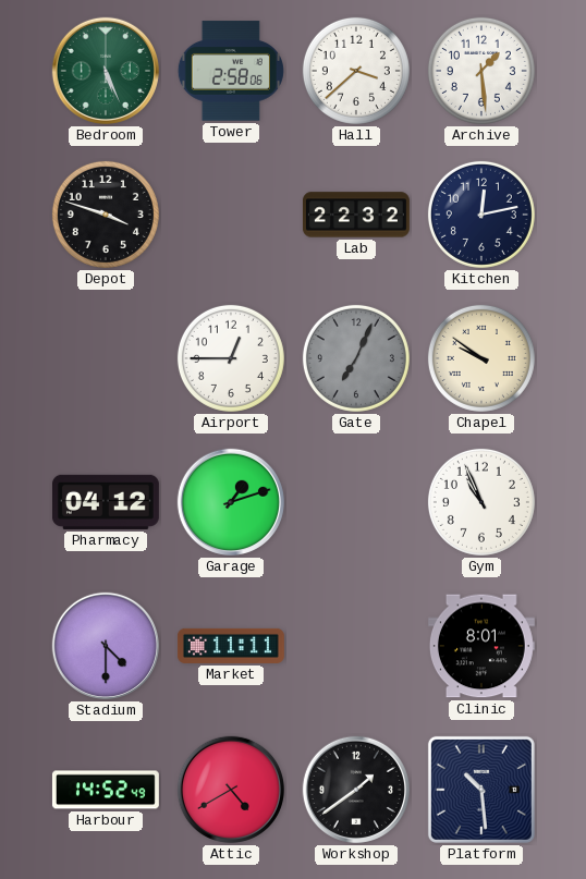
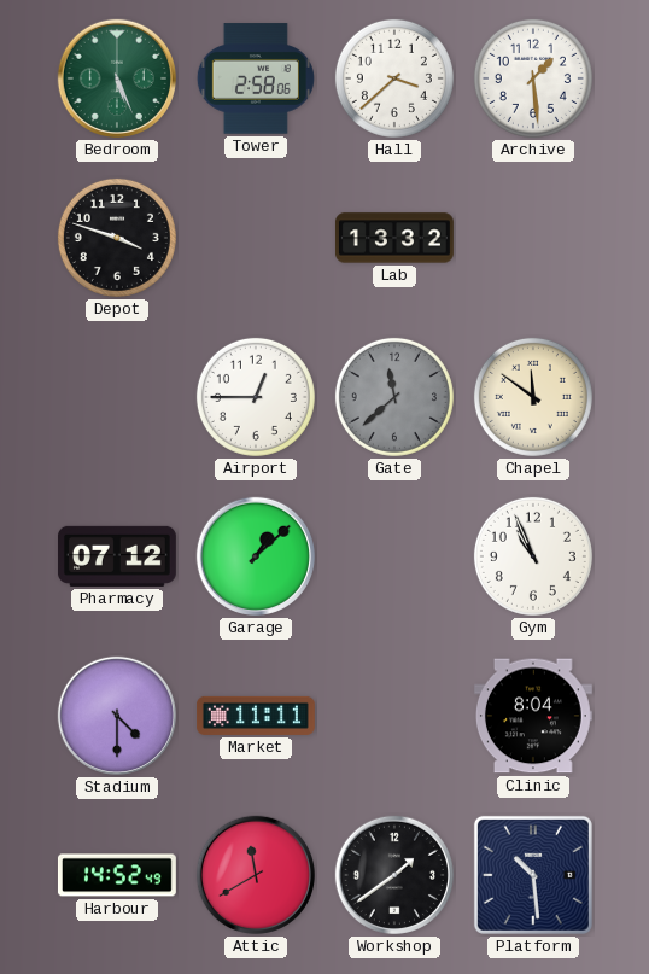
Lab: 22:32 -> 13:32 (394, 238)
Kitchen: 12:13 -> none (481, 215)
Gate: 7:04 -> 11:38 (394, 397)
Chapel: 9:51 -> 11:51 (533, 397)
Pharmacy: 04:12 -> 07:12 (117, 556)
Garage: 1:12 -> 1:08 (256, 556)
Clinic: 8:01 -> 8:04 (533, 716)
Attic: 4:40 -> 11:40 (256, 875)
